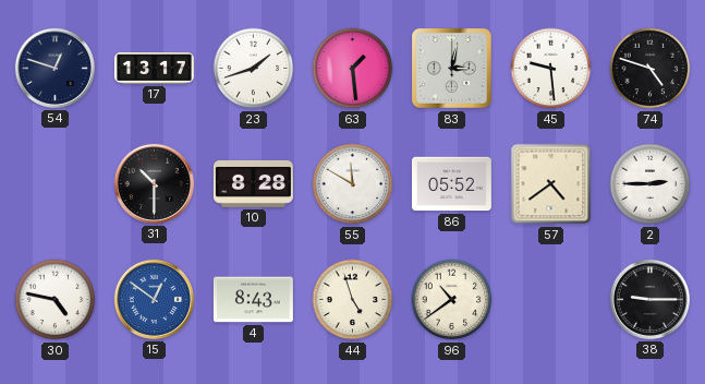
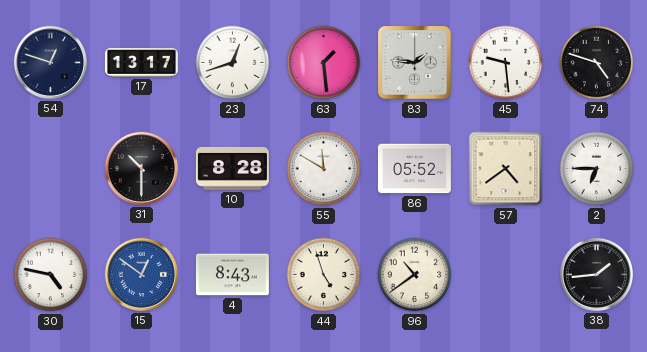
23: 1:42 -> 12:42 (233, 63)
83: 3:02 -> 1:46 (415, 63)
2: 2:45 -> 6:45 (597, 169)
38: 9:15 -> 1:44 (596, 274)
